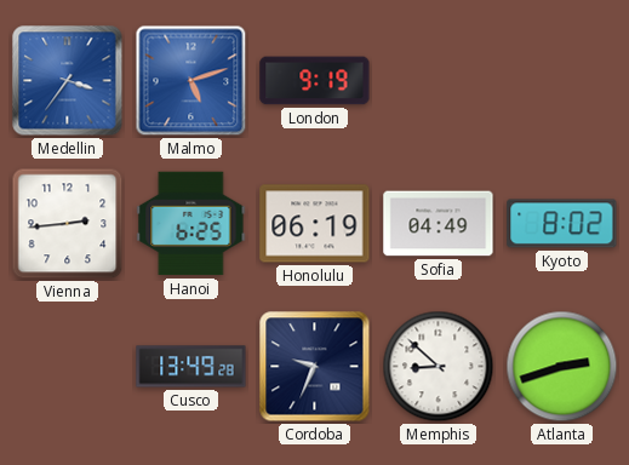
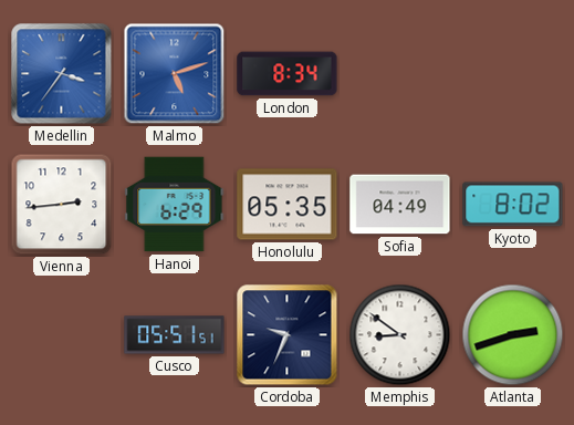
London: 9:19 -> 8:34 (288, 74)
Hanoi: 6:25 -> 6:29 (175, 205)
Honolulu: 06:19 -> 05:35 (288, 205)
Cusco: 13:49 -> 05:51 (175, 335)
Memphis: 8:52 -> 8:51 (400, 335)
